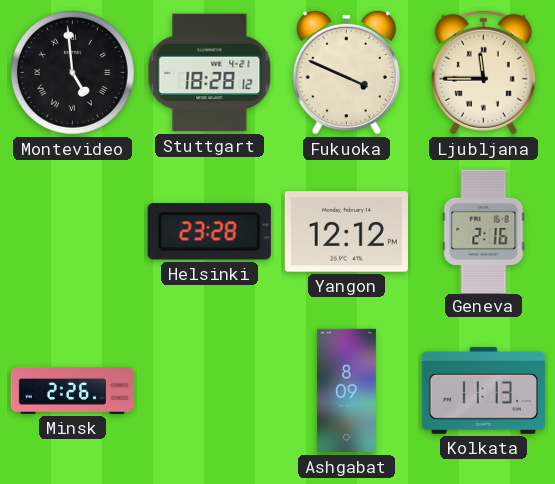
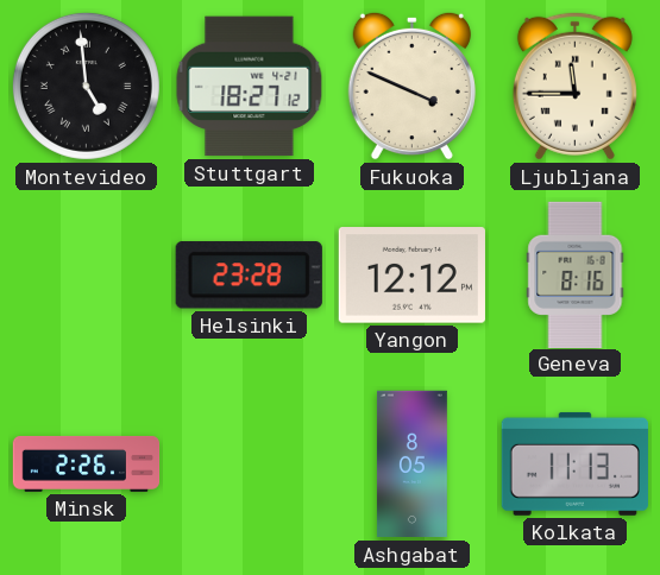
Stuttgart: 18:28 -> 18:27 (250, 87)
Geneva: 2:16 -> 8:16 (576, 274)
Ashgabat: 8:09 -> 8:05 (411, 465)
